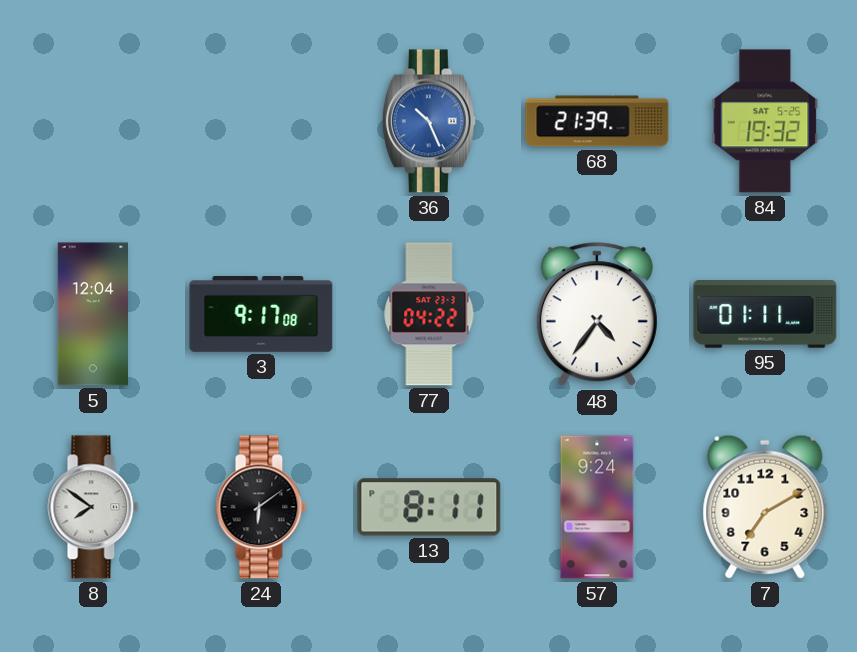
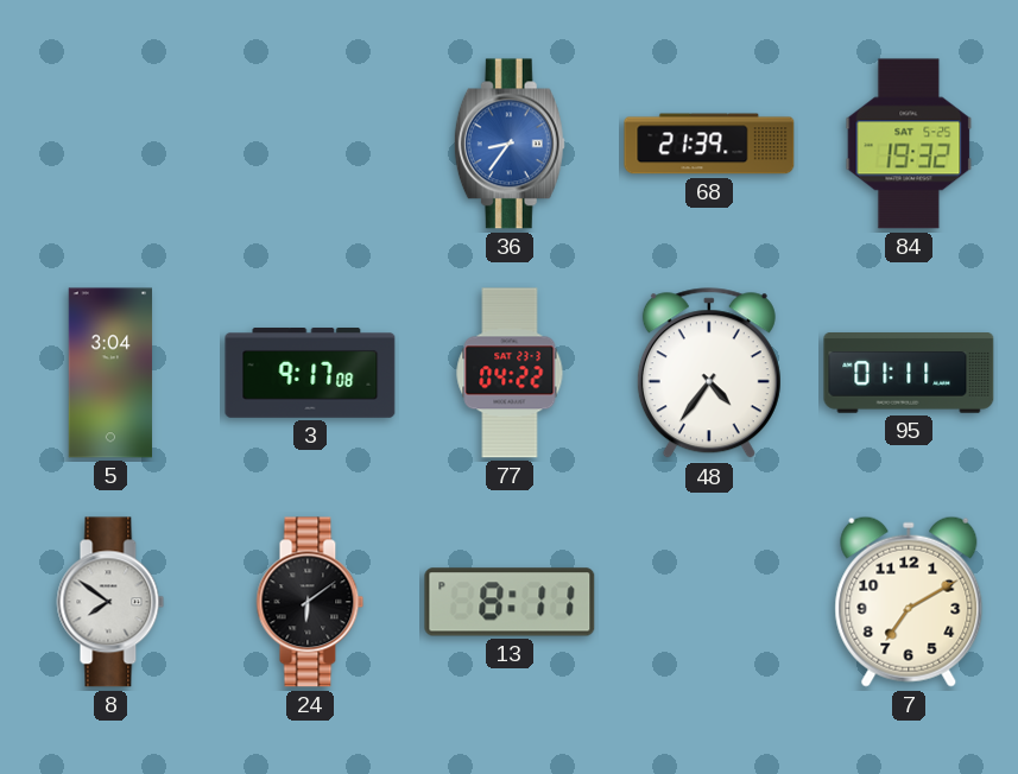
36: 10:26 -> 8:36 (510, 144)
5: 12:04 -> 3:04 (109, 373)
57: 9:24 -> none (597, 507)
